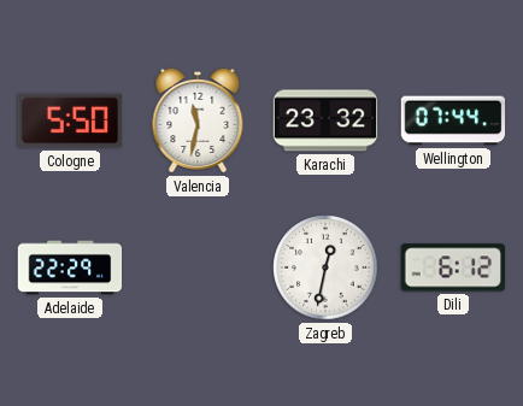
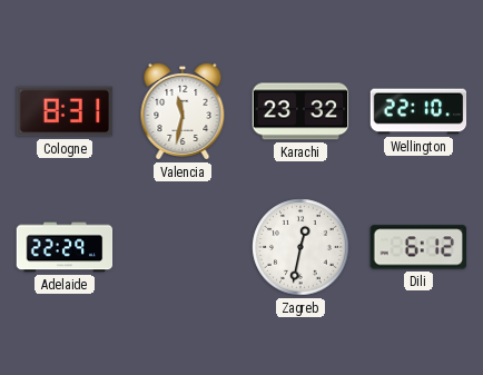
Cologne: 5:50 -> 8:31 (65, 111)
Wellington: 07:44 -> 22:10 (418, 111)
